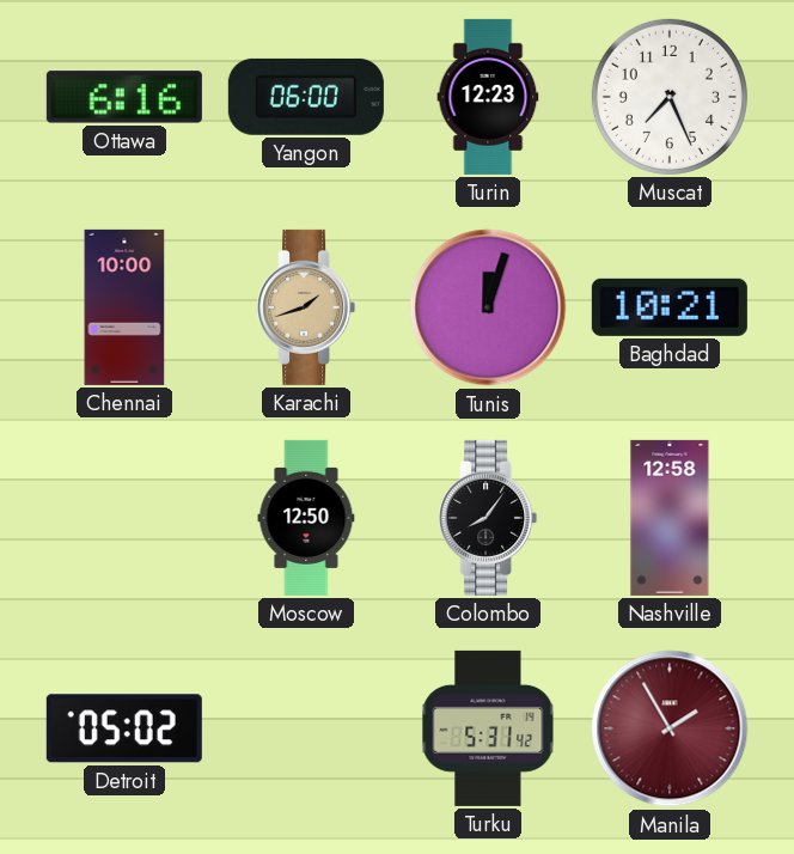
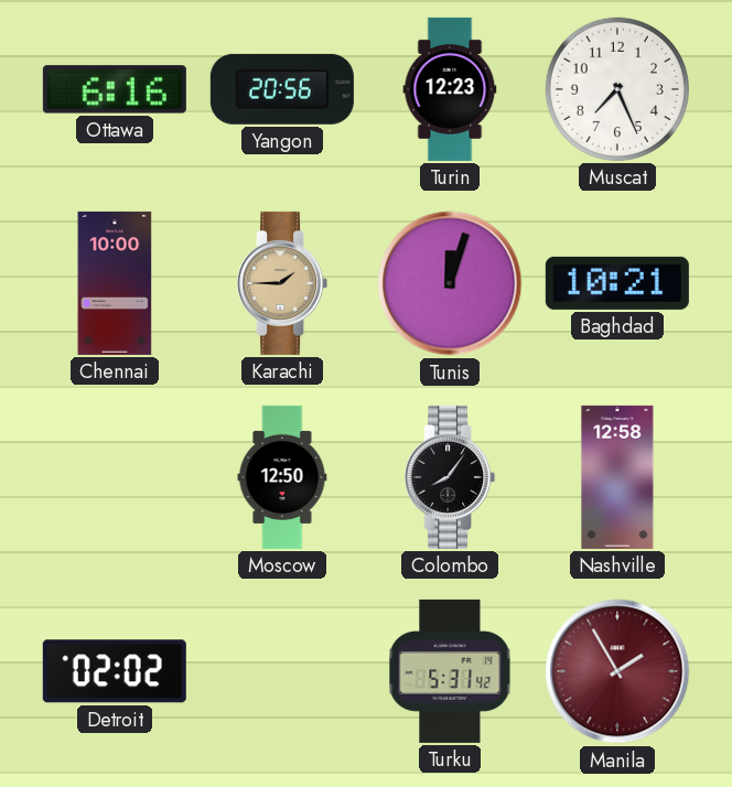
Yangon: 06:00 -> 20:56 (282, 89)
Karachi: 1:42 -> 1:45 (282, 283)
Detroit: 05:02 -> 02:02 (115, 671)
